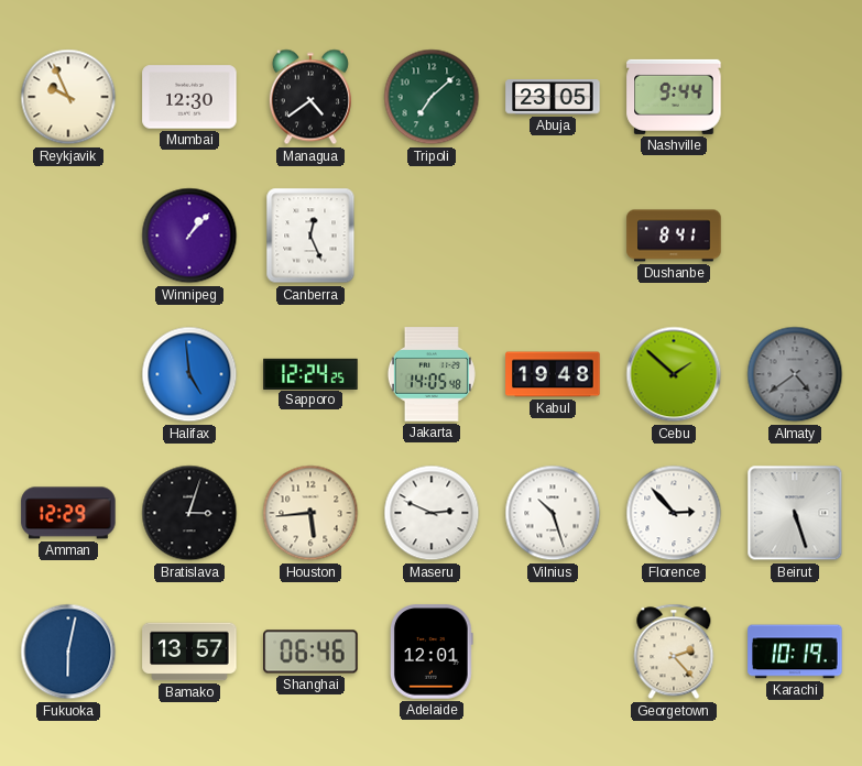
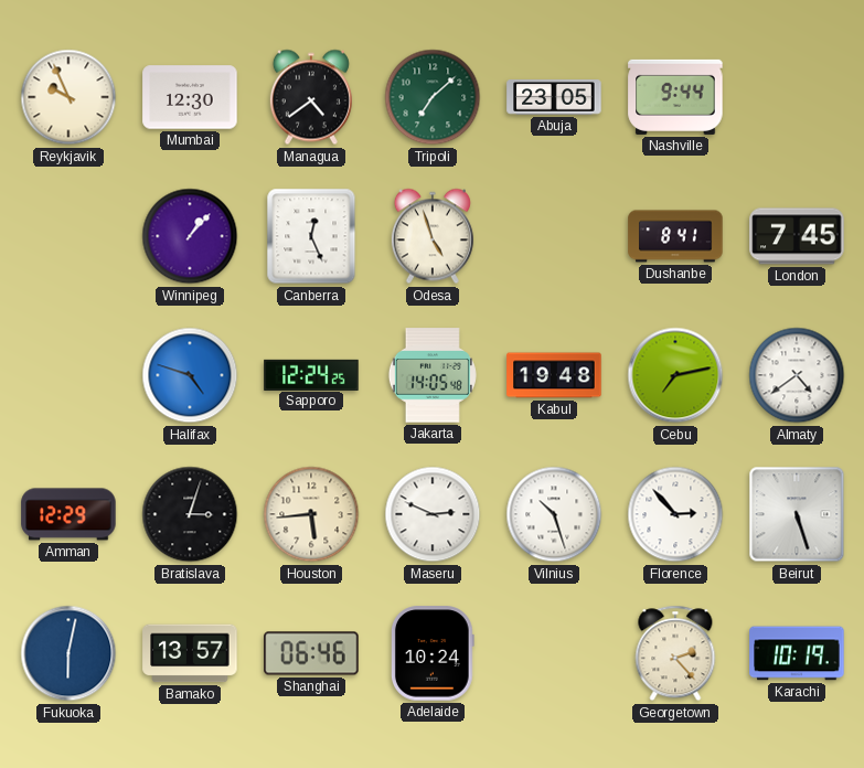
Odesa: none -> 4:57 (433, 236)
London: none -> 7:45 (797, 236)
Halifax: 4:59 -> 4:48 (190, 375)
Cebu: 1:52 -> 7:13 (675, 375)
Almaty dial: grey -> white (797, 375)
Adelaide: 12:01 -> 10:24 (433, 653)
